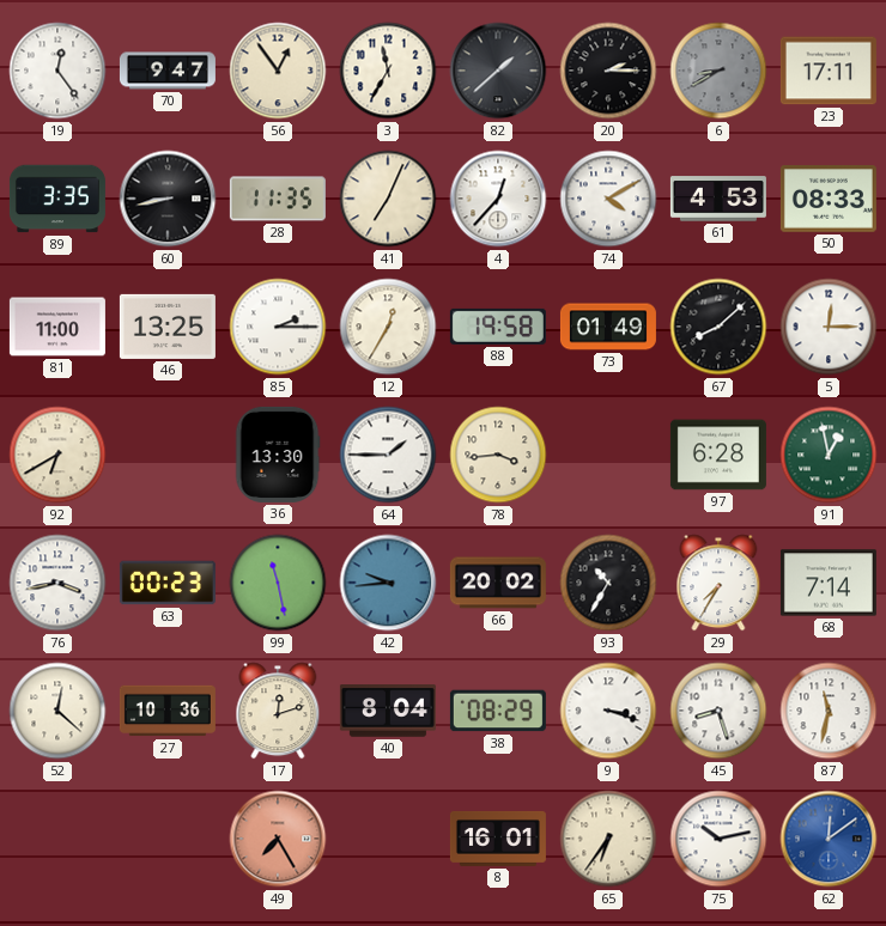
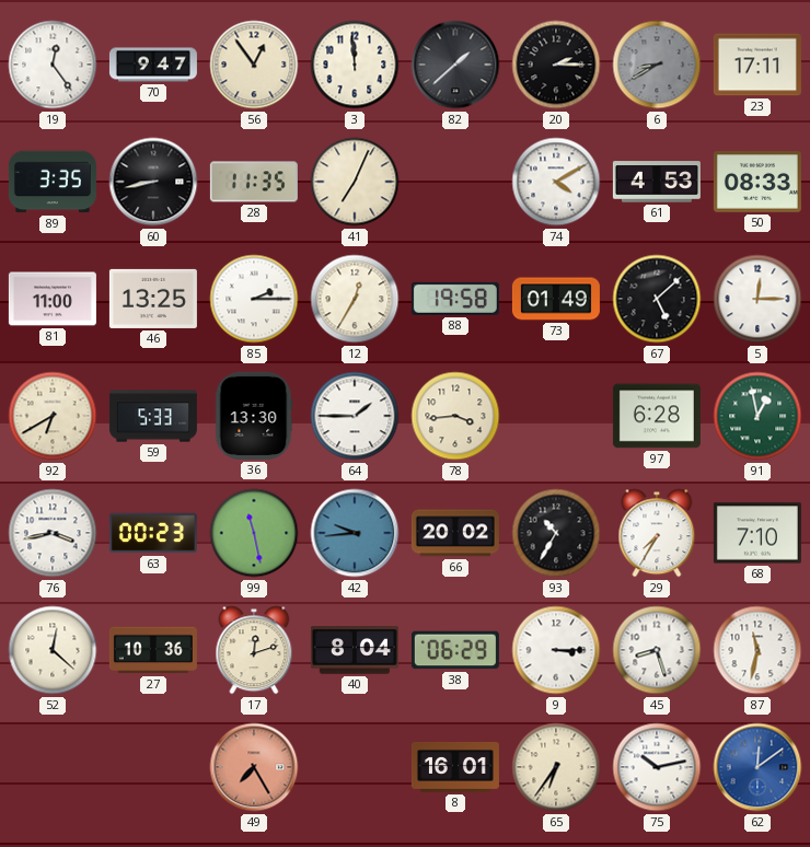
3: 11:35 -> 11:59 (355, 65)
4: 12:37 -> none (498, 199)
67: 8:08 -> 5:08 (657, 299)
59: none -> 5:33 (153, 416)
68: 7:14 -> 7:10 (757, 533)
38: 08:29 -> 06:29 (455, 650)
9: 3:18 -> 3:15 (556, 650)
